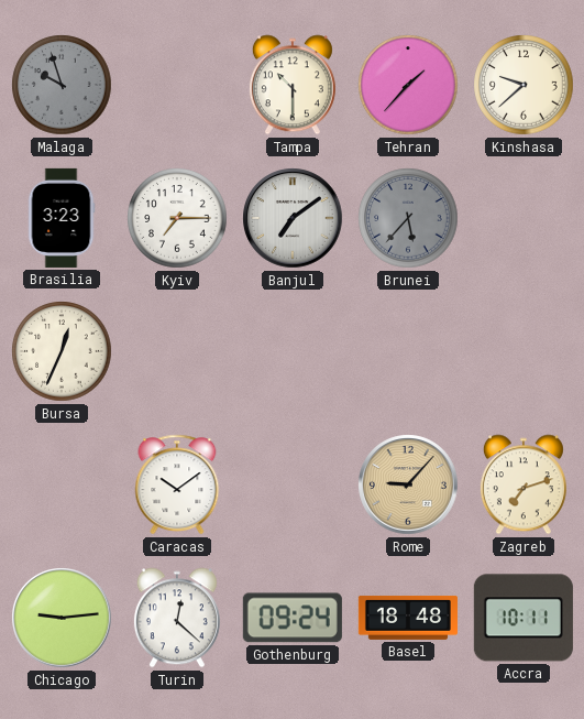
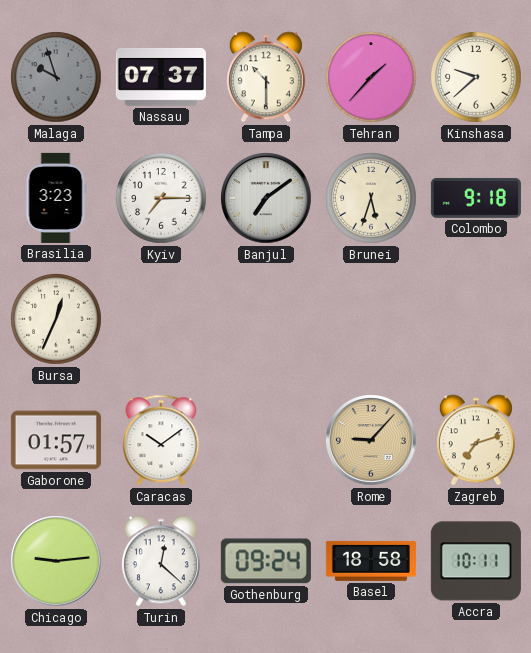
Nassau: none -> 07:37 (161, 77)
Brunei: 5:37 -> 5:33 (371, 198)
Brunei dial: grey -> cream (371, 198)
Colombo: none -> 9:18 (476, 198)
Gaborone: none -> 01:57 (56, 440)
Basel: 18:48 -> 18:58 (371, 561)
